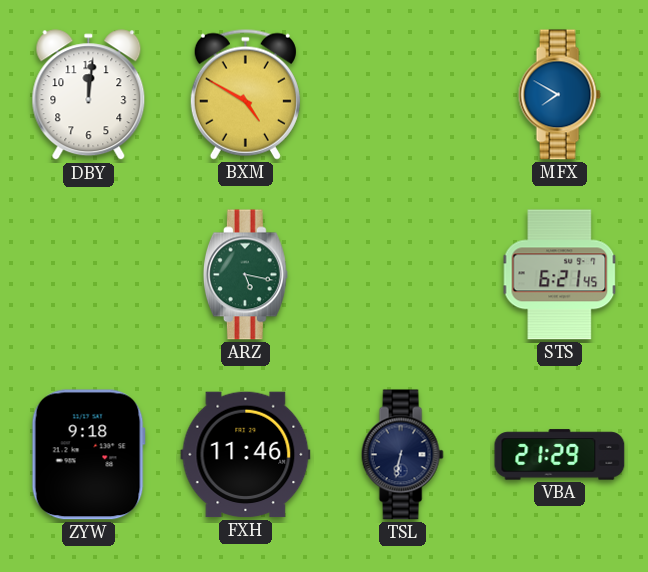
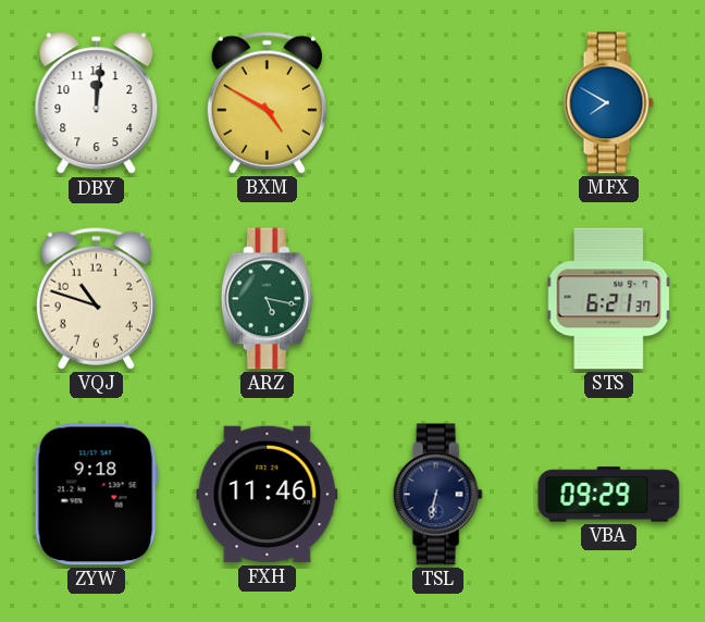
VQJ: none -> 10:48 (96, 298)
STS: 6:21:45 -> 6:21:37 (609, 299)
VBA: 21:29 -> 09:29 (609, 495)
